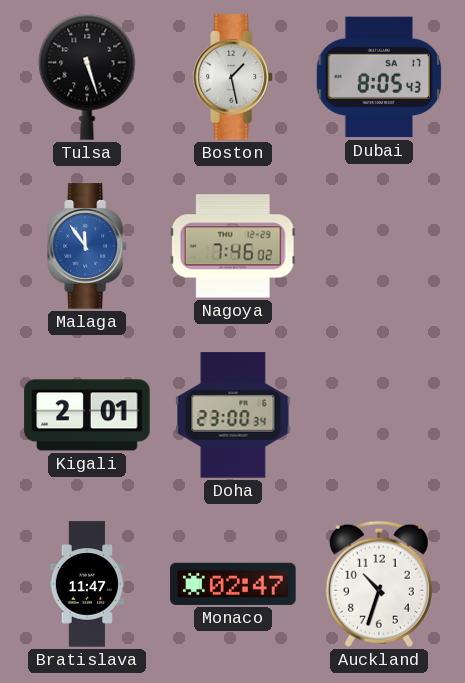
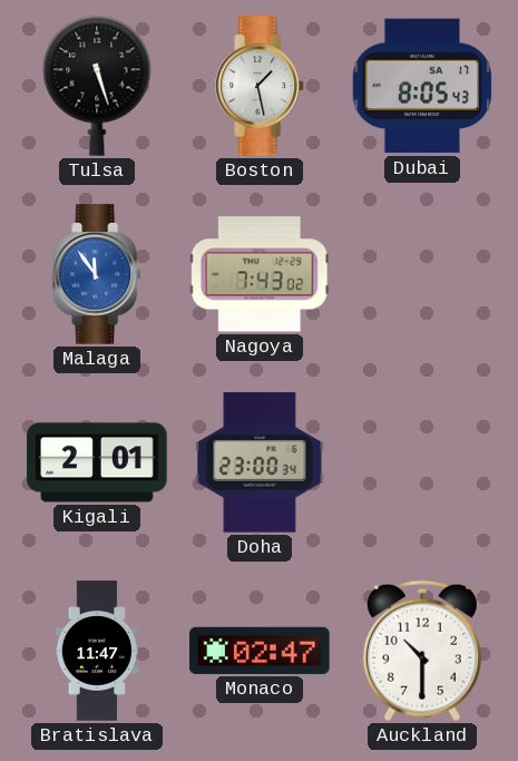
Nagoya: 7:46 -> 7:43 (260, 274)
Auckland: 10:33 -> 10:30 (422, 651)
